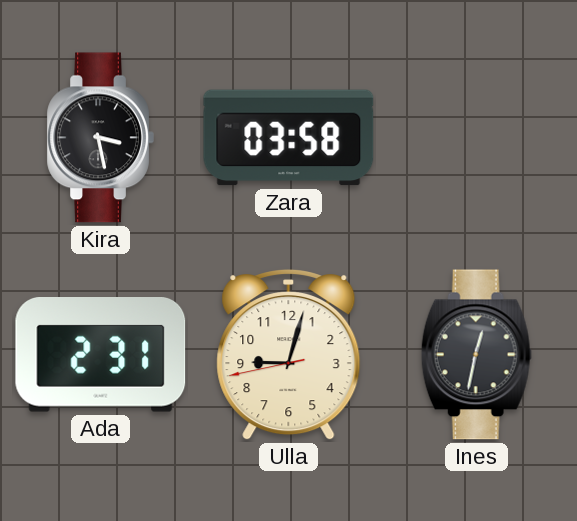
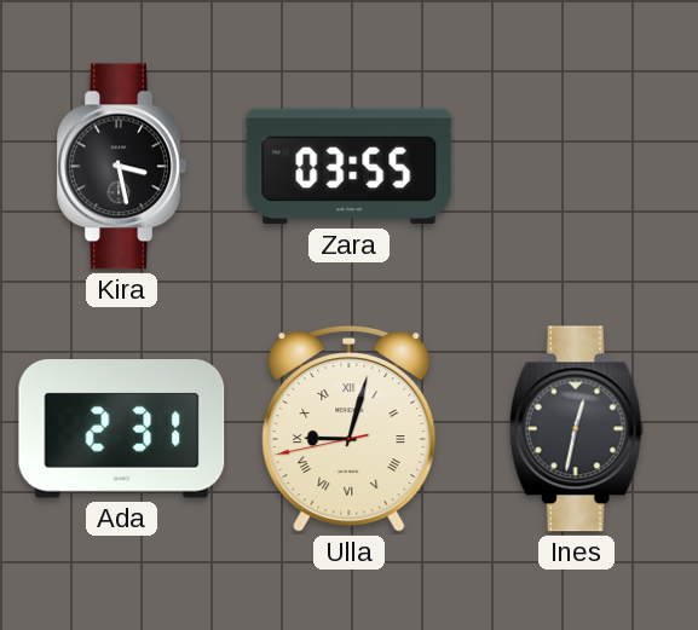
Zara: 03:58 -> 03:55 (350, 167)
Ulla numerals: Arabic -> Roman (350, 430)
